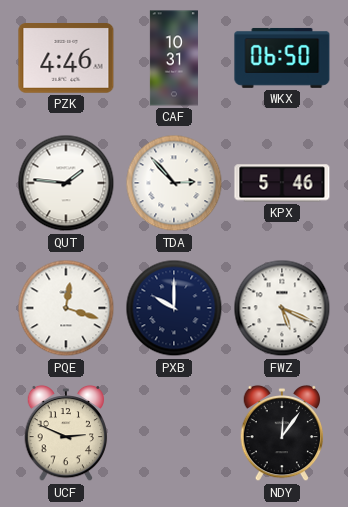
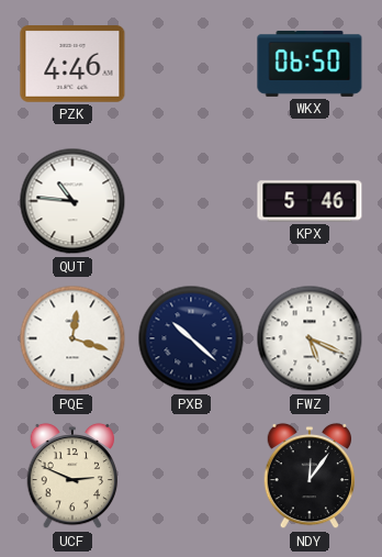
CAF: 10:31 -> none (174, 58)
QUT: 1:46 -> 10:46 (72, 201)
TDA: 2:53 -> none (174, 183)
PXB: 10:00 -> 10:22 (191, 338)
